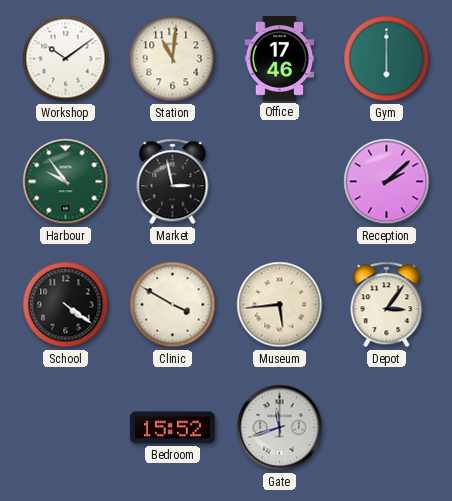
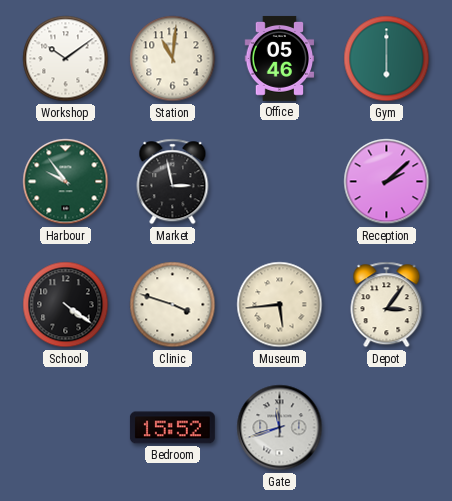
Office: 17:46 -> 05:46 (280, 58)
Clinic: 3:50 -> 3:48 (173, 305)
